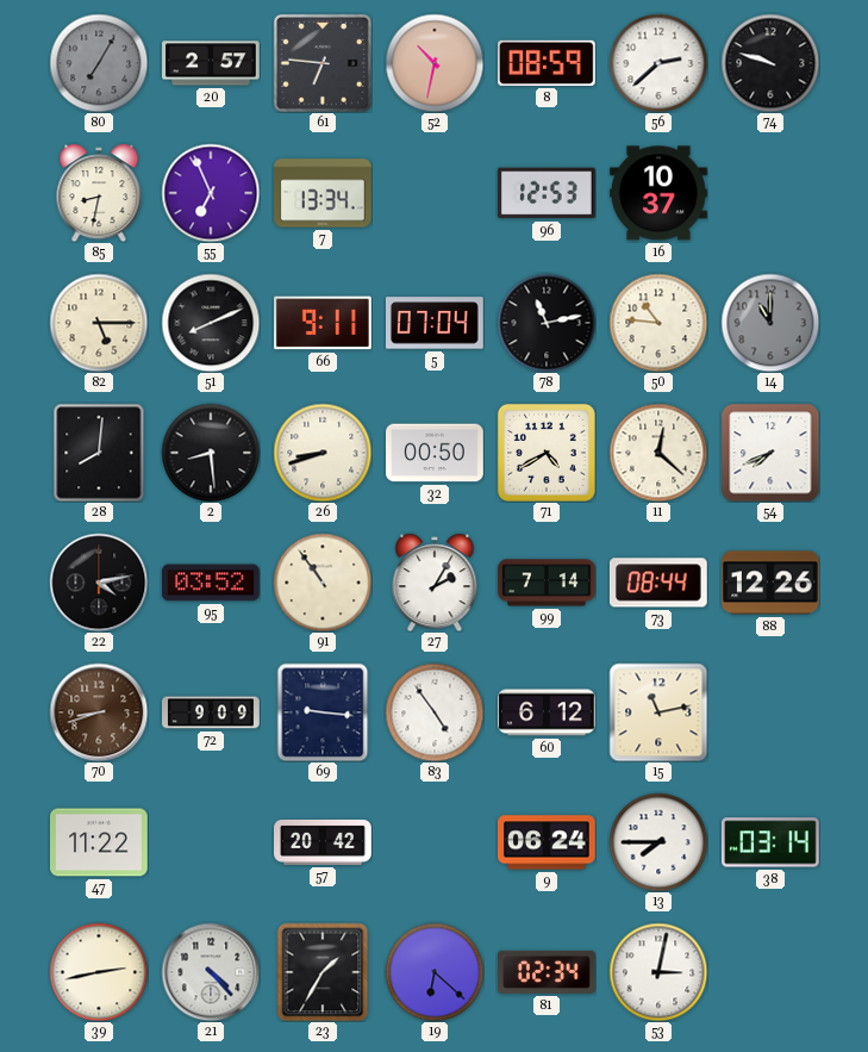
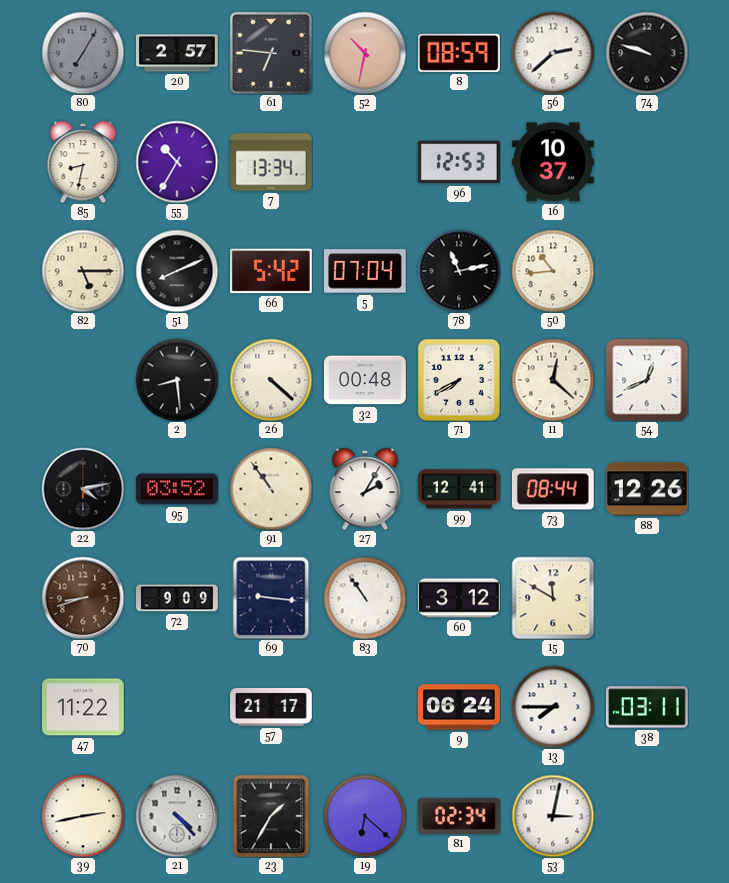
55: 6:56 -> 10:35 (177, 162)
66: 9:11 -> 5:42 (272, 271)
50: 10:46 -> 10:44 (553, 271)
14: 11:00 -> none (770, 323)
28: 8:01 -> none (99, 453)
26: 8:42 -> 4:22 (271, 380)
32: 00:50 -> 00:48 (366, 380)
71: 4:40 -> 7:40 (459, 380)
54: 7:41 -> 12:41 (647, 380)
99: 7:14 -> 12:41 (459, 489)
83: 4:54 -> 10:54 (365, 598)
60: 6:12 -> 3:12 (460, 598)
15: 11:13 -> 11:50 (553, 598)
57: 20:42 -> 21:17 (271, 707)
38: 03:14 -> 03:11 (648, 707)
